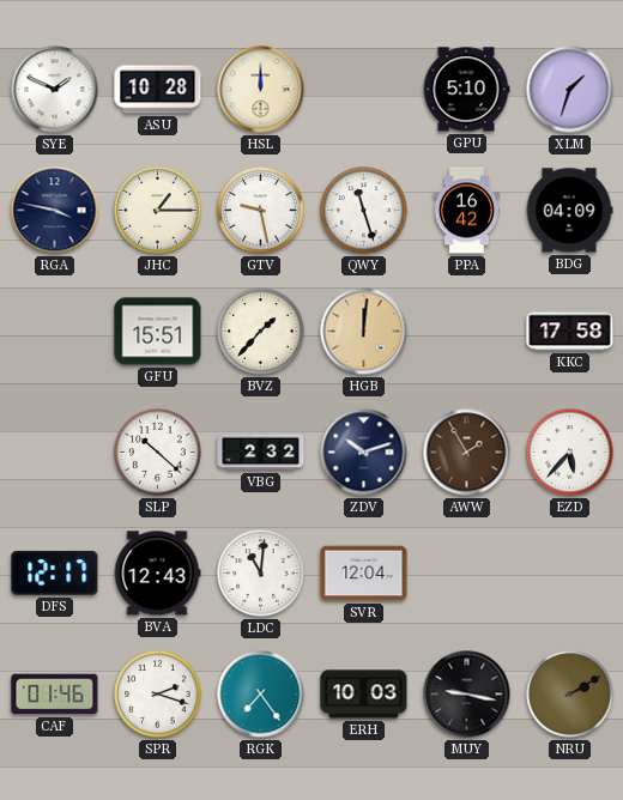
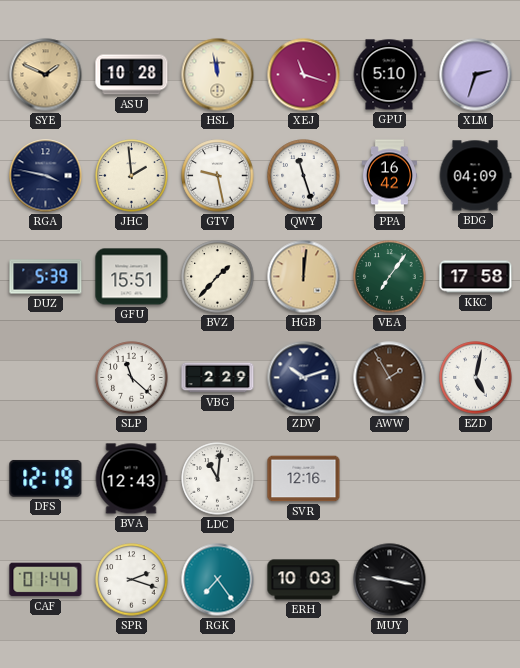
SYE dial: white -> champagne (46, 75)
HSL: 12:00 -> 11:58 (218, 75)
XEJ: none -> 11:18 (304, 75)
XLM: 1:33 -> 2:33 (476, 75)
JHC: 1:15 -> 1:59 (132, 176)
DUZ: none -> 5:39 (46, 277)
VEA: none -> 7:06 (390, 277)
SLP: 10:22 -> 11:22 (132, 378)
VBG: 2:32 -> 2:29 (218, 378)
EZD: 5:37 -> 5:02 (476, 378)
DFS: 12:17 -> 12:19 (46, 478)
SVR: 12:04 -> 12:16 (304, 479)
CAF: 01:46 -> 01:44 (46, 580)
NRU: 2:10 -> none (570, 695)
